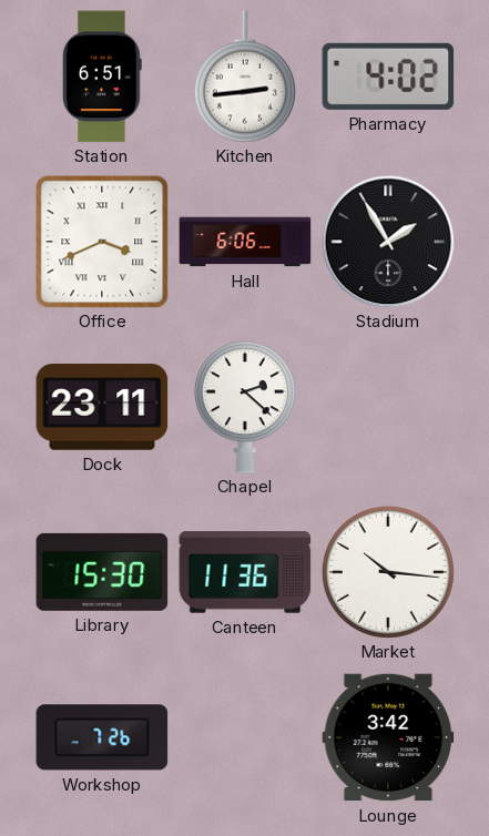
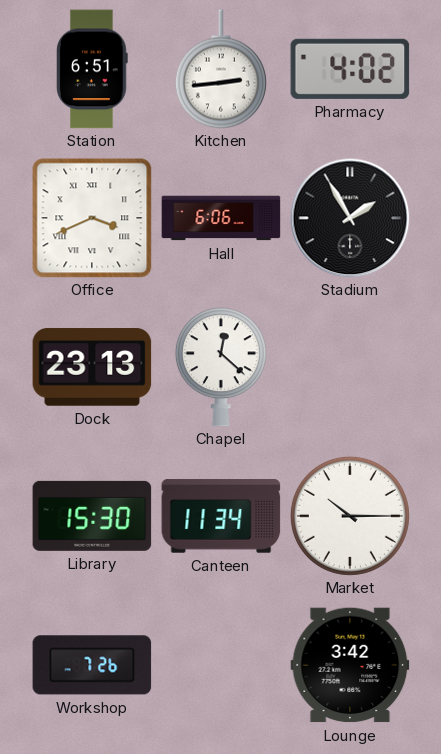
Dock: 23:11 -> 23:13 (92, 367)
Chapel: 2:22 -> 12:22 (221, 367)
Canteen: 11:36 -> 11:34 (221, 516)
Market: 10:16 -> 10:15 (350, 516)
